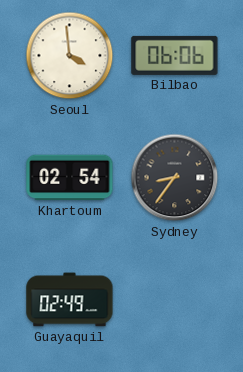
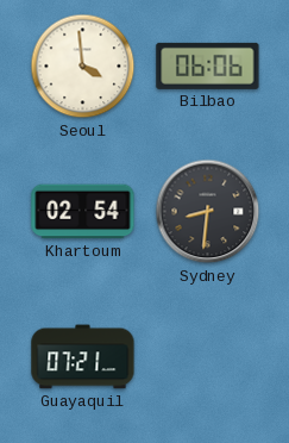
Sydney: 8:36 -> 8:31 (208, 212)
Guayaquil: 02:49 -> 07:21 (83, 357)
